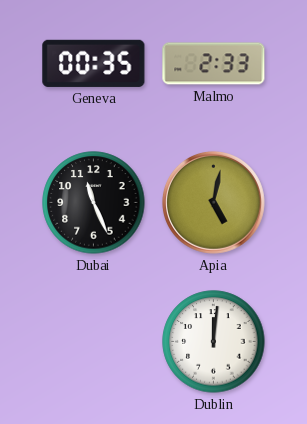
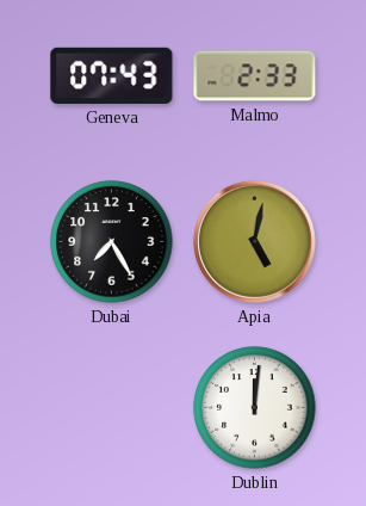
Geneva: 00:35 -> 07:43 (112, 75)
Dubai: 11:26 -> 7:25 (112, 242)
